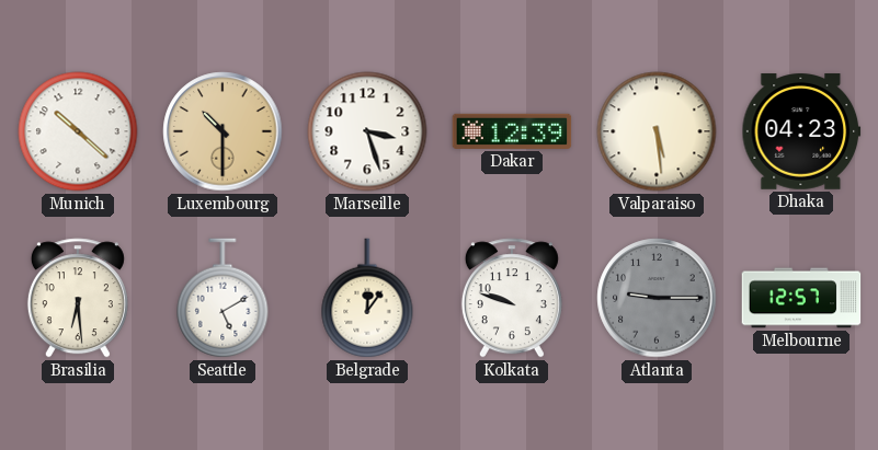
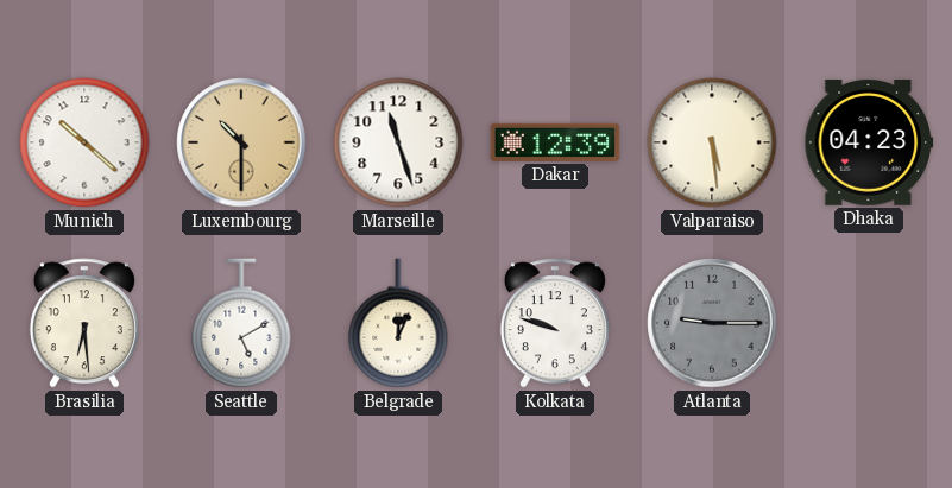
Marseille: 3:27 -> 11:27 (398, 142)
Belgrade: 12:06 -> 12:04 (398, 323)
Melbourne: 12:57 -> none (801, 298)
